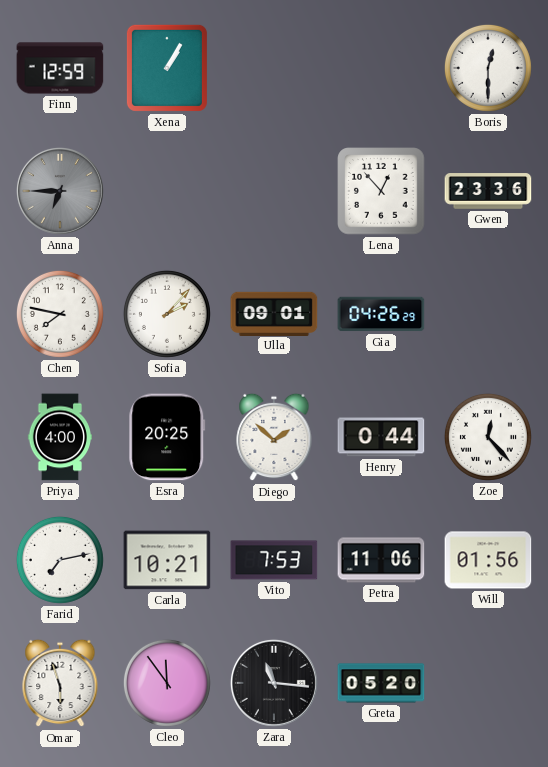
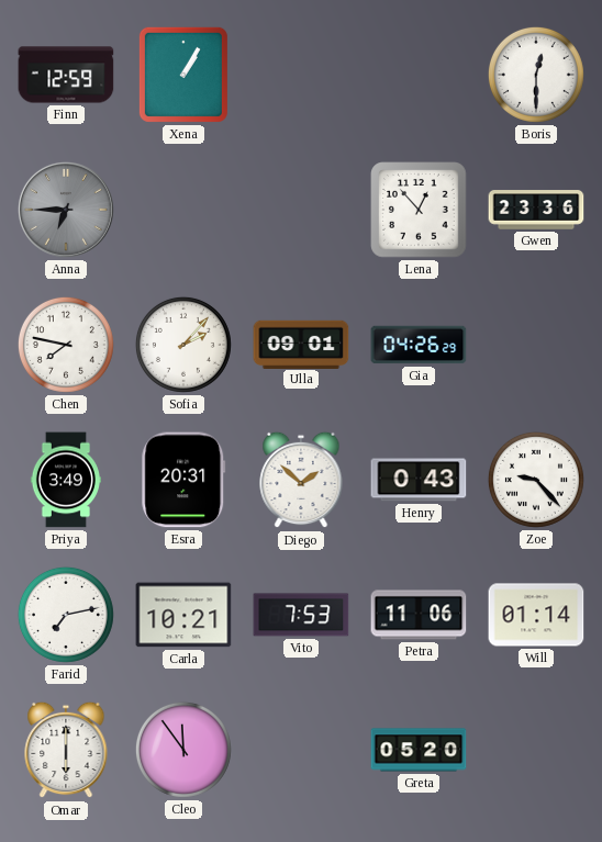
Priya: 4:00 -> 3:49 (66, 480)
Esra: 20:25 -> 20:31 (183, 480)
Henry: 0:44 -> 0:43 (419, 480)
Zoe: 12:23 -> 9:23 (536, 480)
Will: 01:56 -> 01:14 (536, 615)
Omar: 5:57 -> 6:00 (66, 750)
Zara: 11:16 -> none (274, 683)
